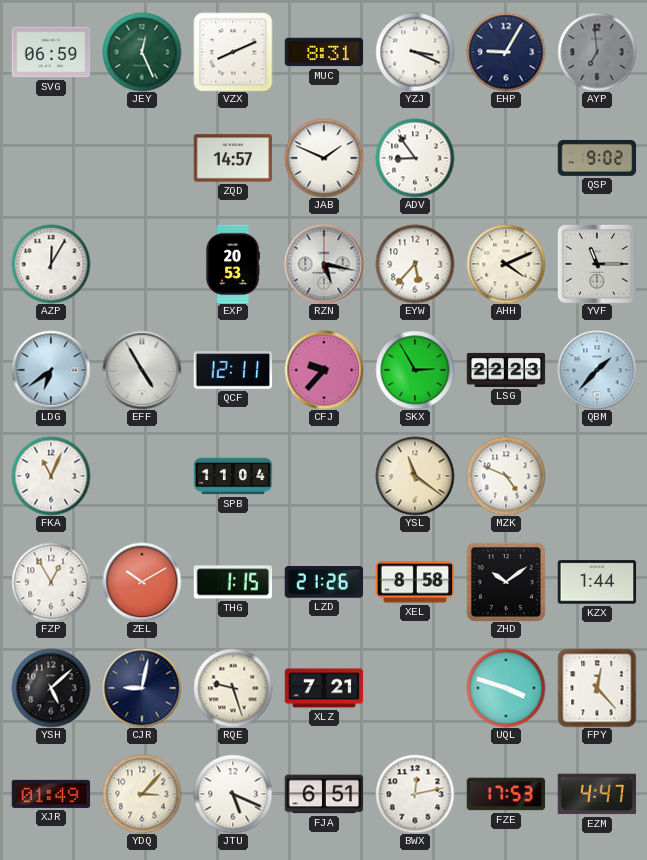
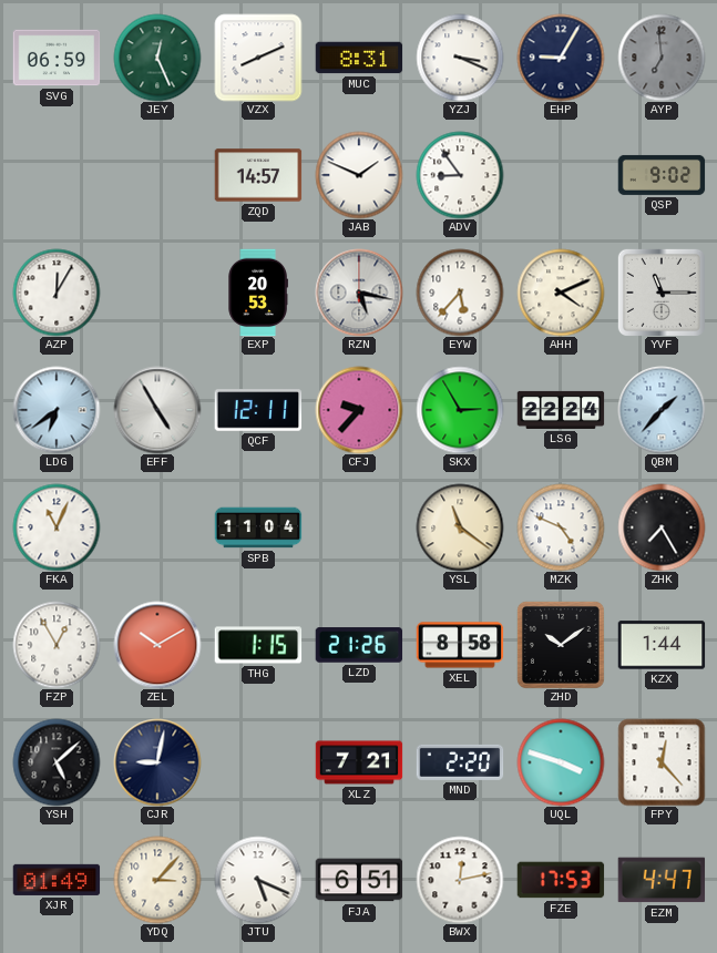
LSG: 22:23 -> 22:24 (561, 410)
ZHK: none -> 7:25 (662, 527)
RQE: 9:27 -> none (233, 688)
MND: none -> 2:20 (460, 762)
